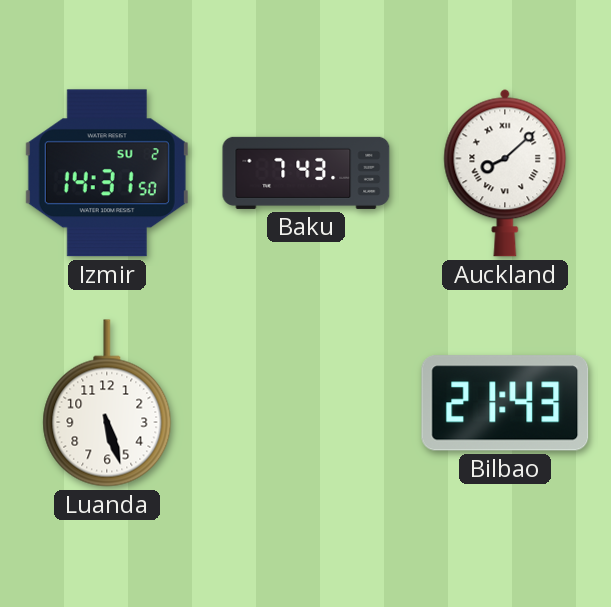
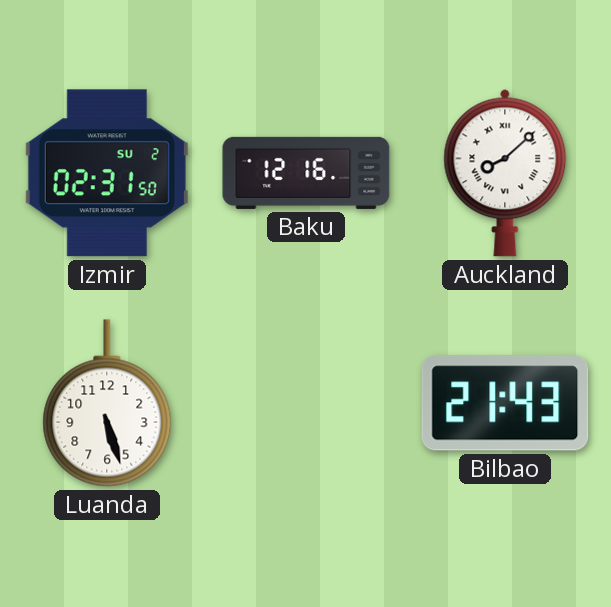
Izmir: 14:31 -> 02:31 (107, 173)
Baku: 7:43 -> 12:16 (306, 173)
